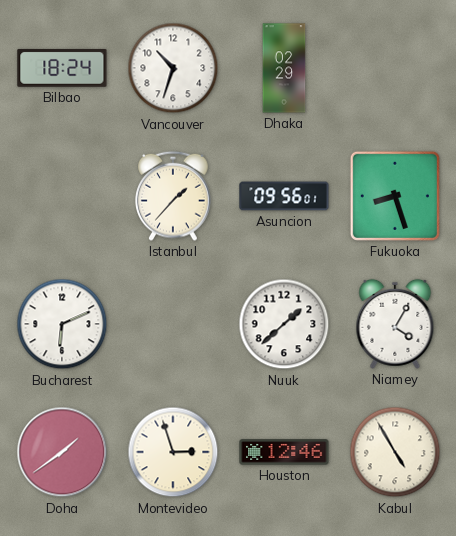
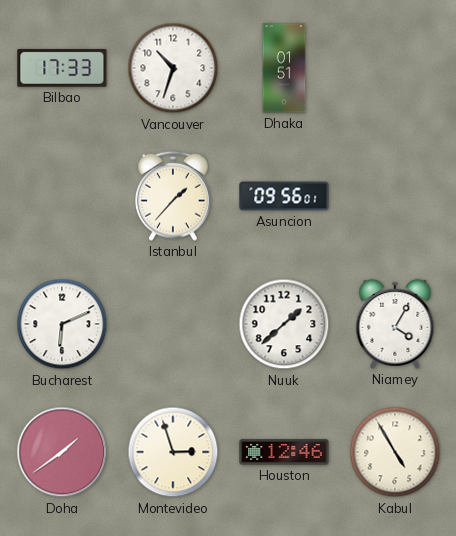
Bilbao: 18:24 -> 17:33 (62, 68)
Dhaka: 02:29 -> 01:51 (284, 68)
Fukuoka: 8:27 -> none (395, 196)
